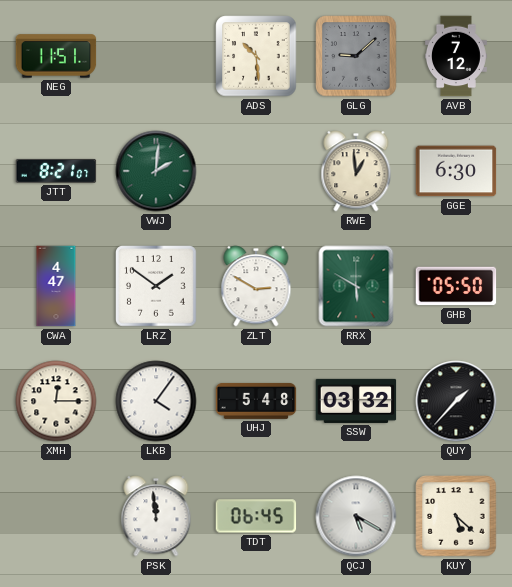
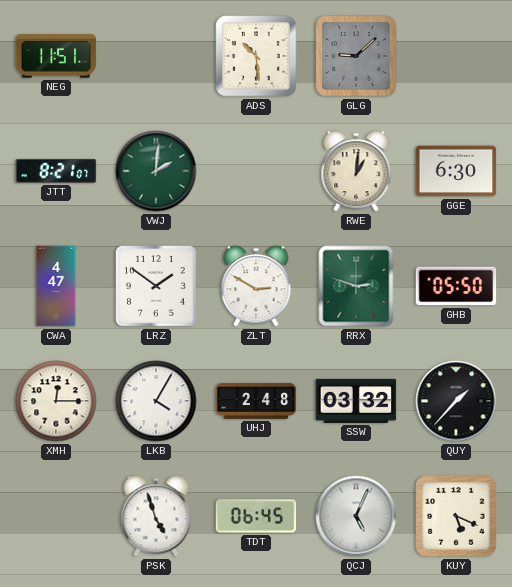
AVB: 7:12 -> none (457, 56)
RWE: 12:59 -> 1:01 (356, 171)
RRX: 5:50 -> 2:48 (356, 286)
LKB: 4:06 -> 4:05 (156, 401)
UHJ: 5:48 -> 2:48 (256, 401)
PSK: 11:59 -> 4:57 (156, 516)
QCJ: 5:20 -> 5:04 (356, 516)
KUY: 5:22 -> 5:19 (456, 516)
